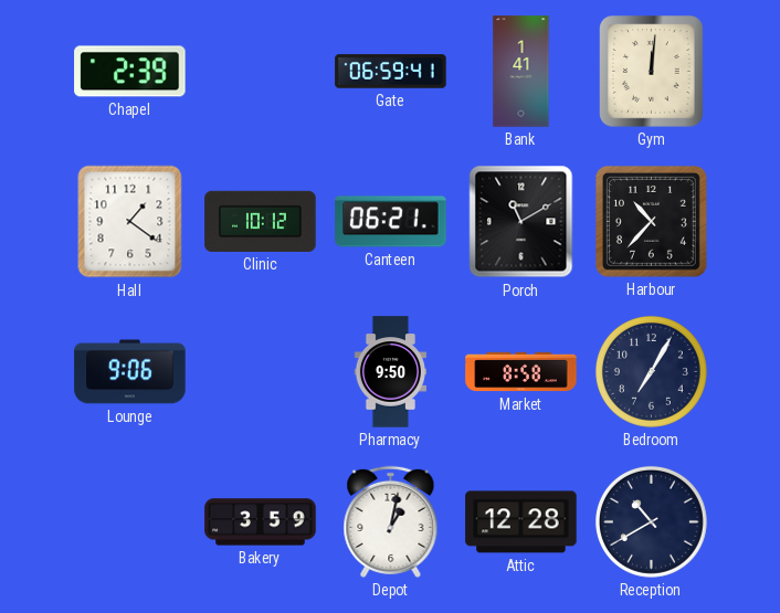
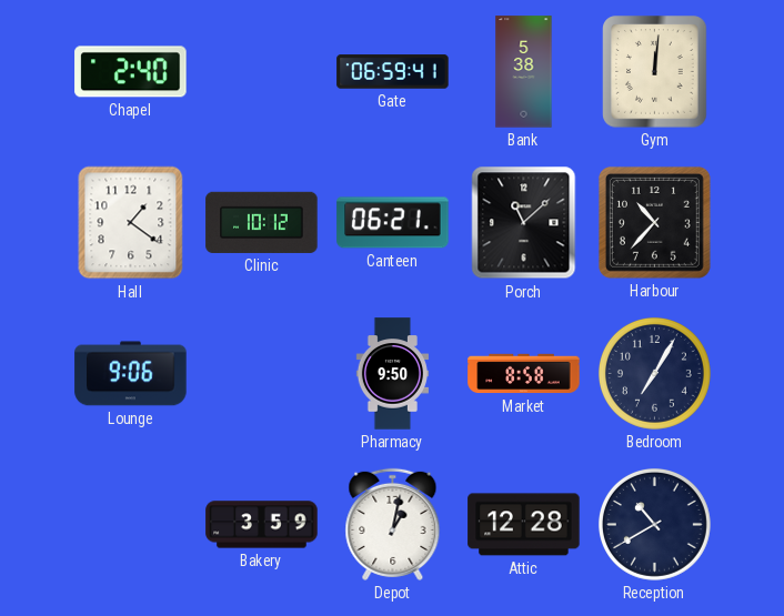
Chapel: 2:39 -> 2:40 (131, 72)
Bank: 1:41 -> 5:38 (524, 72)
Porch: 11:10 -> 11:08 (524, 223)
